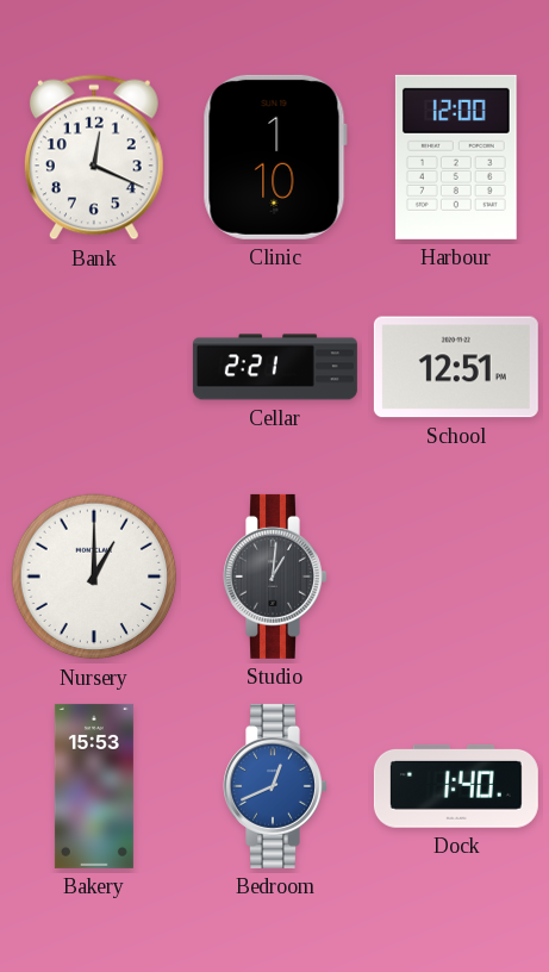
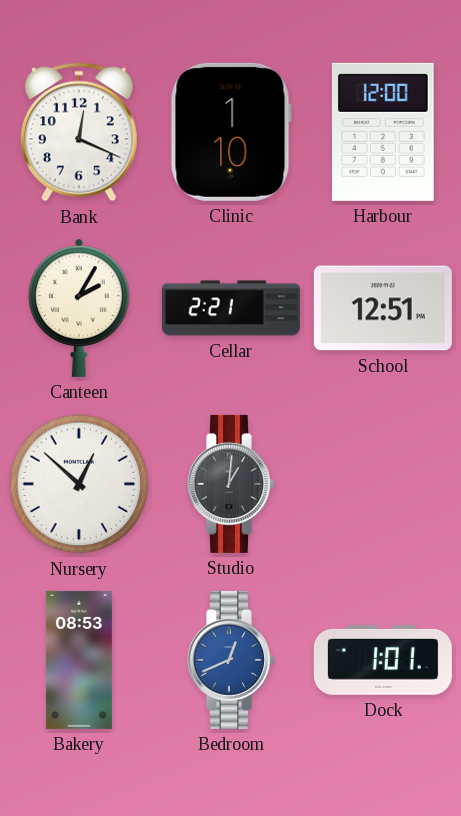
Canteen: none -> 2:05 (79, 308)
Nursery: 1:00 -> 12:52 (79, 484)
Bakery: 15:53 -> 08:53 (79, 660)
Dock: 1:40 -> 1:01 (383, 660)
